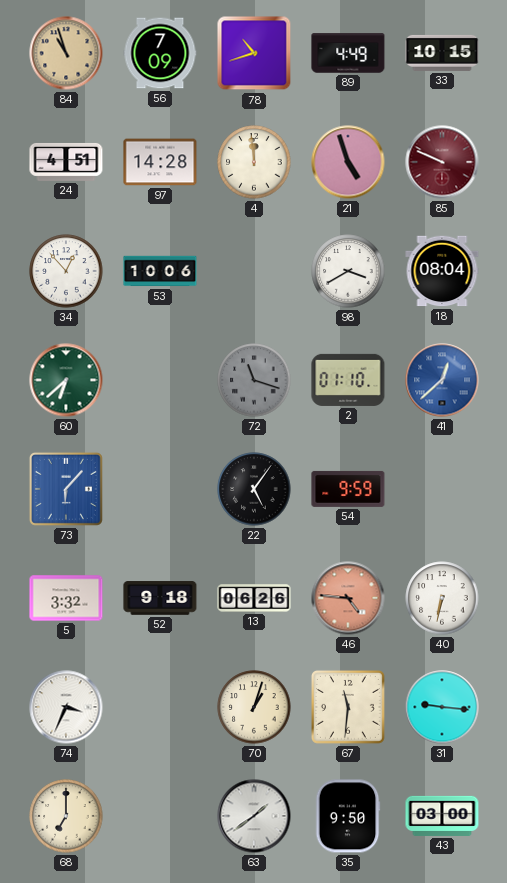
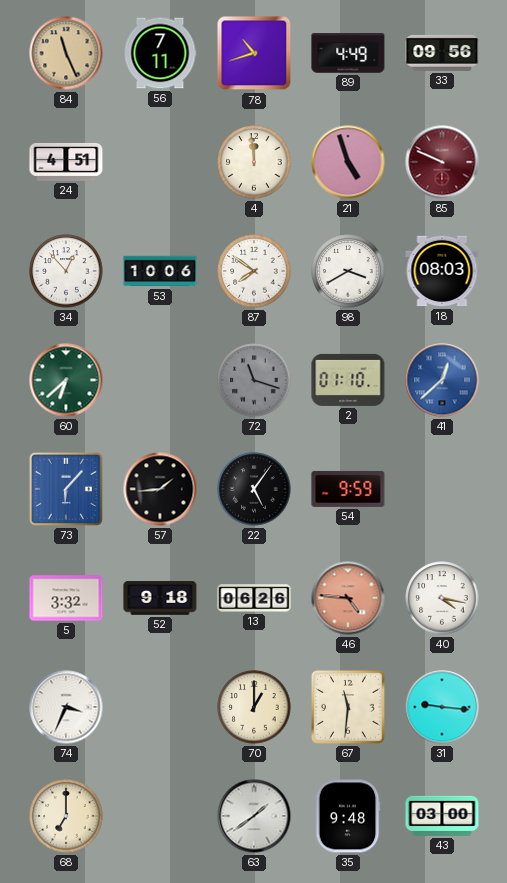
84: 10:57 -> 11:26 (66, 53)
56: 7:09 -> 7:11 (160, 53)
33: 10:15 -> 09:56 (442, 53)
97: 14:28 -> none (160, 162)
87: none -> 7:51 (254, 271)
18: 08:04 -> 08:03 (442, 271)
57: none -> 1:44 (160, 489)
40: 6:32 -> 4:17 (442, 598)
70: 1:03 -> 1:00 (254, 707)
35: 9:50 -> 9:48 (348, 816)
